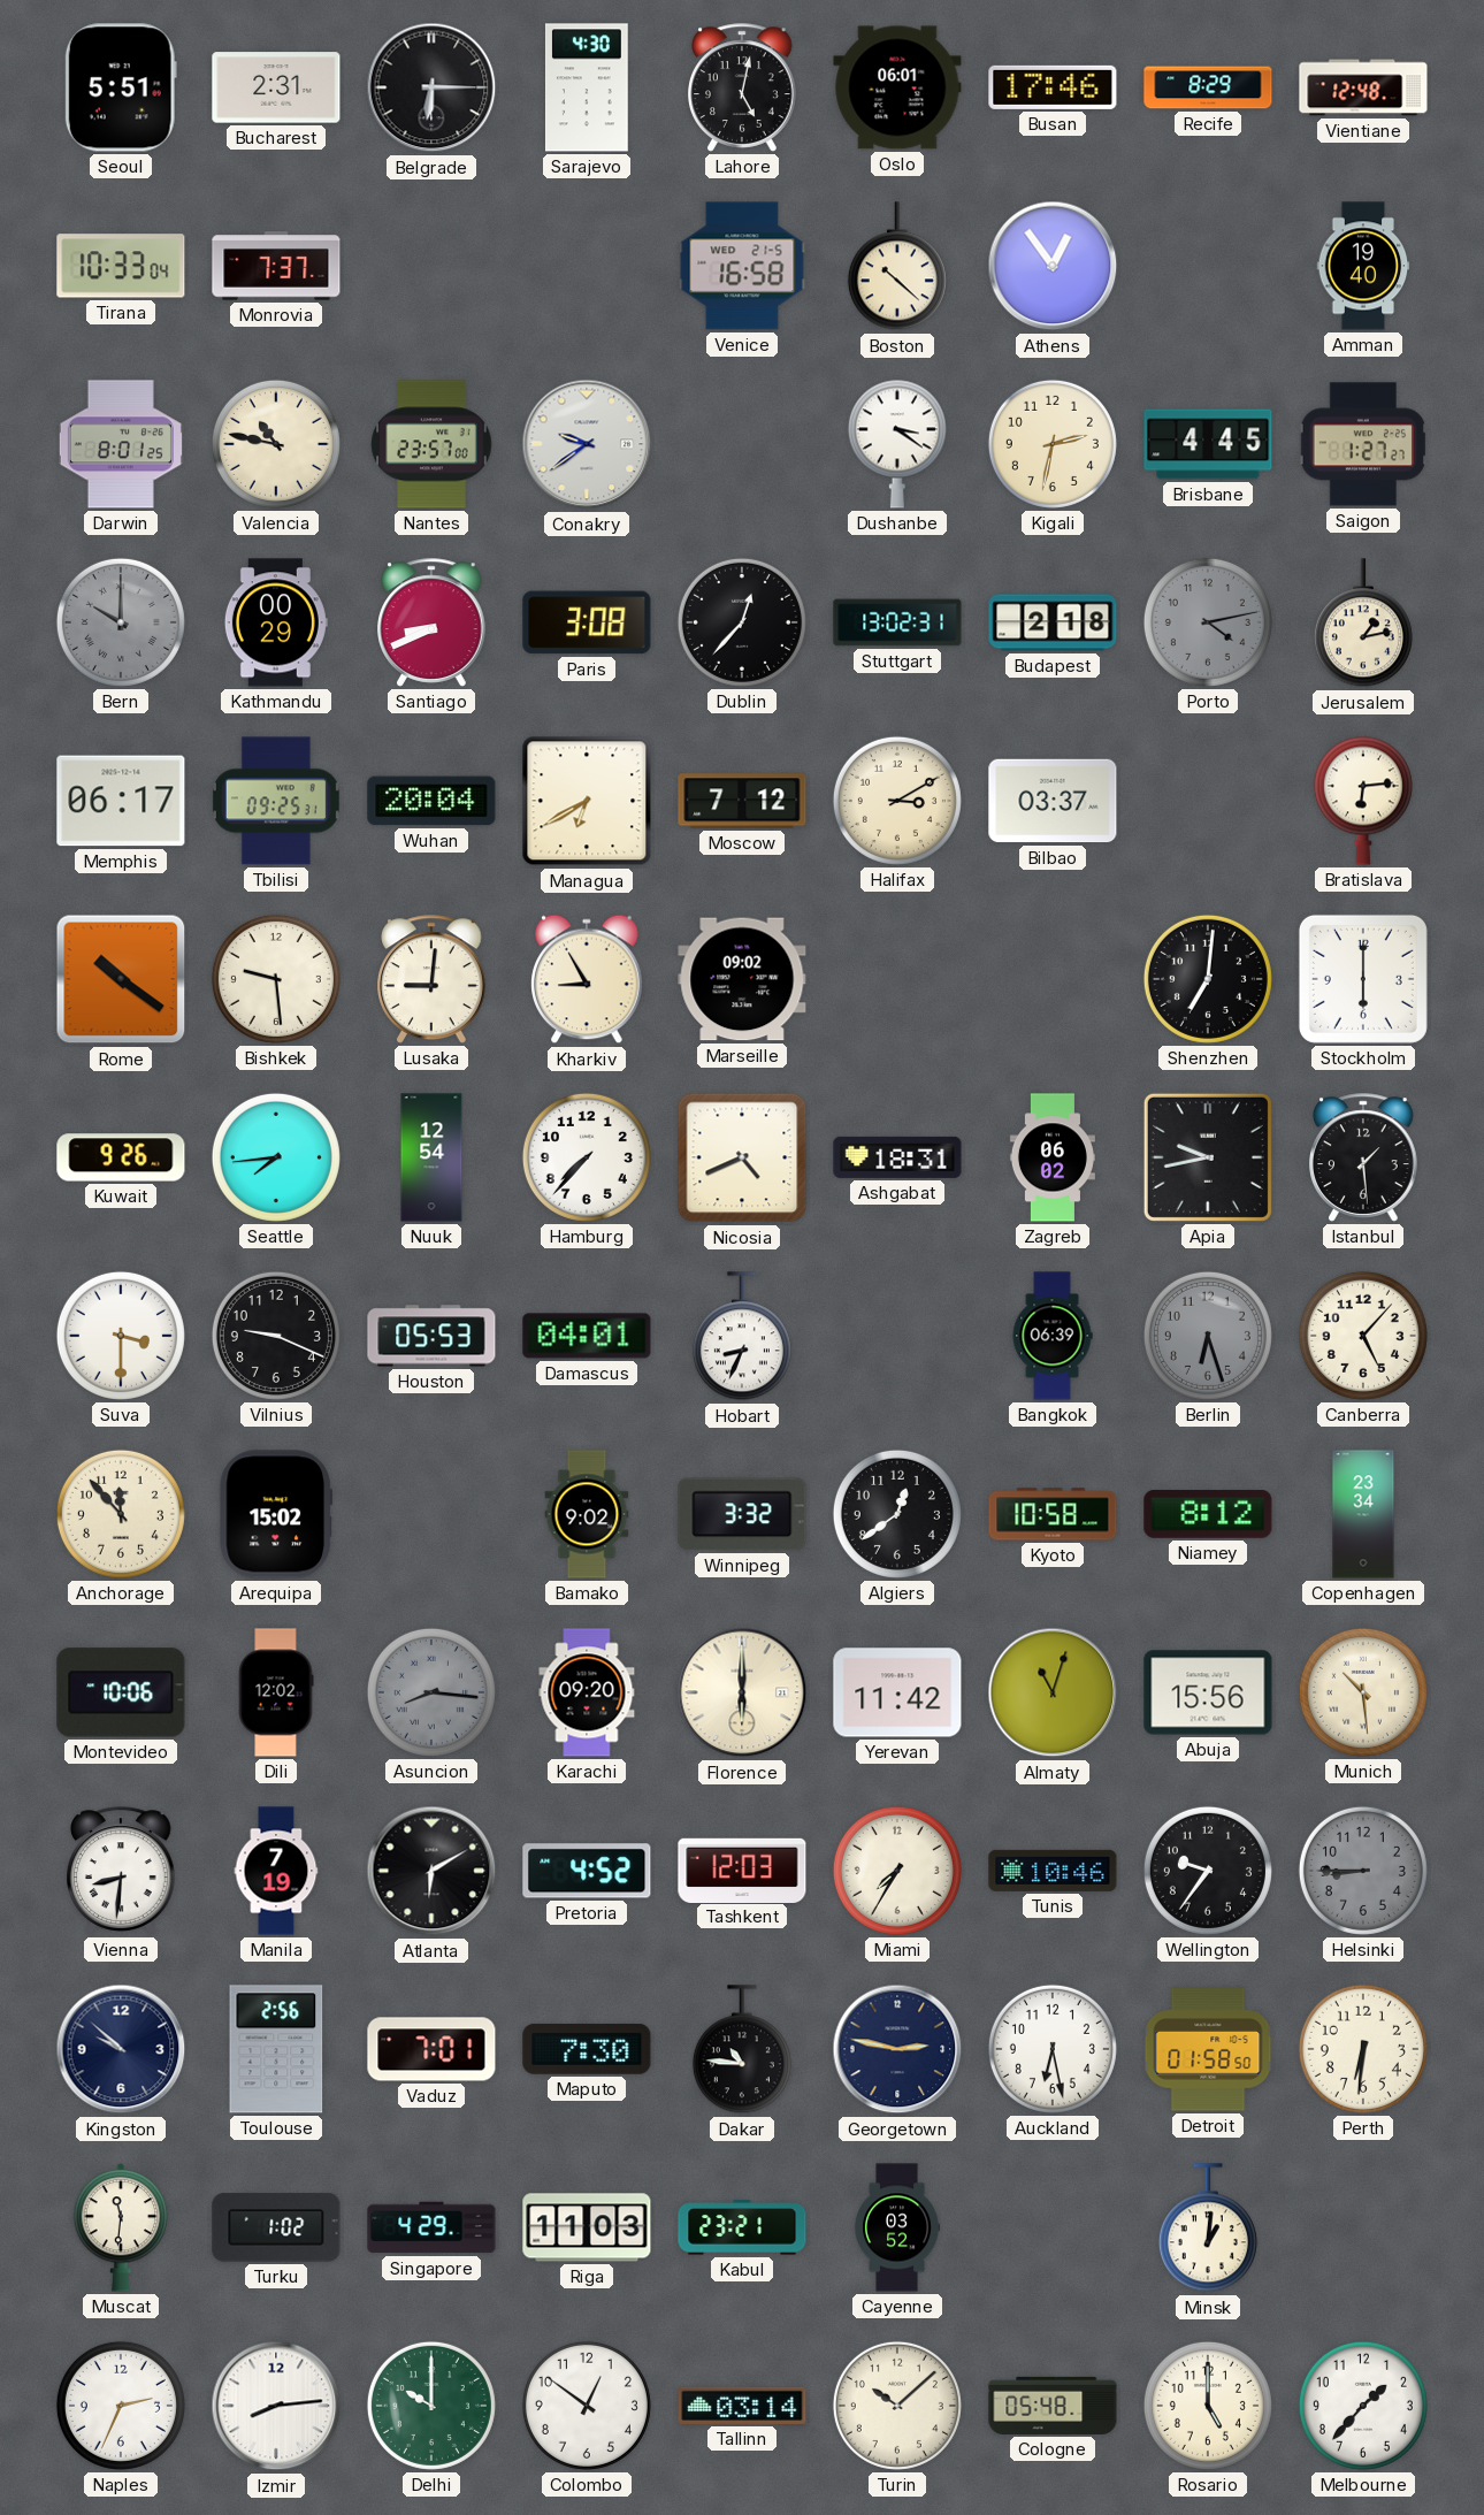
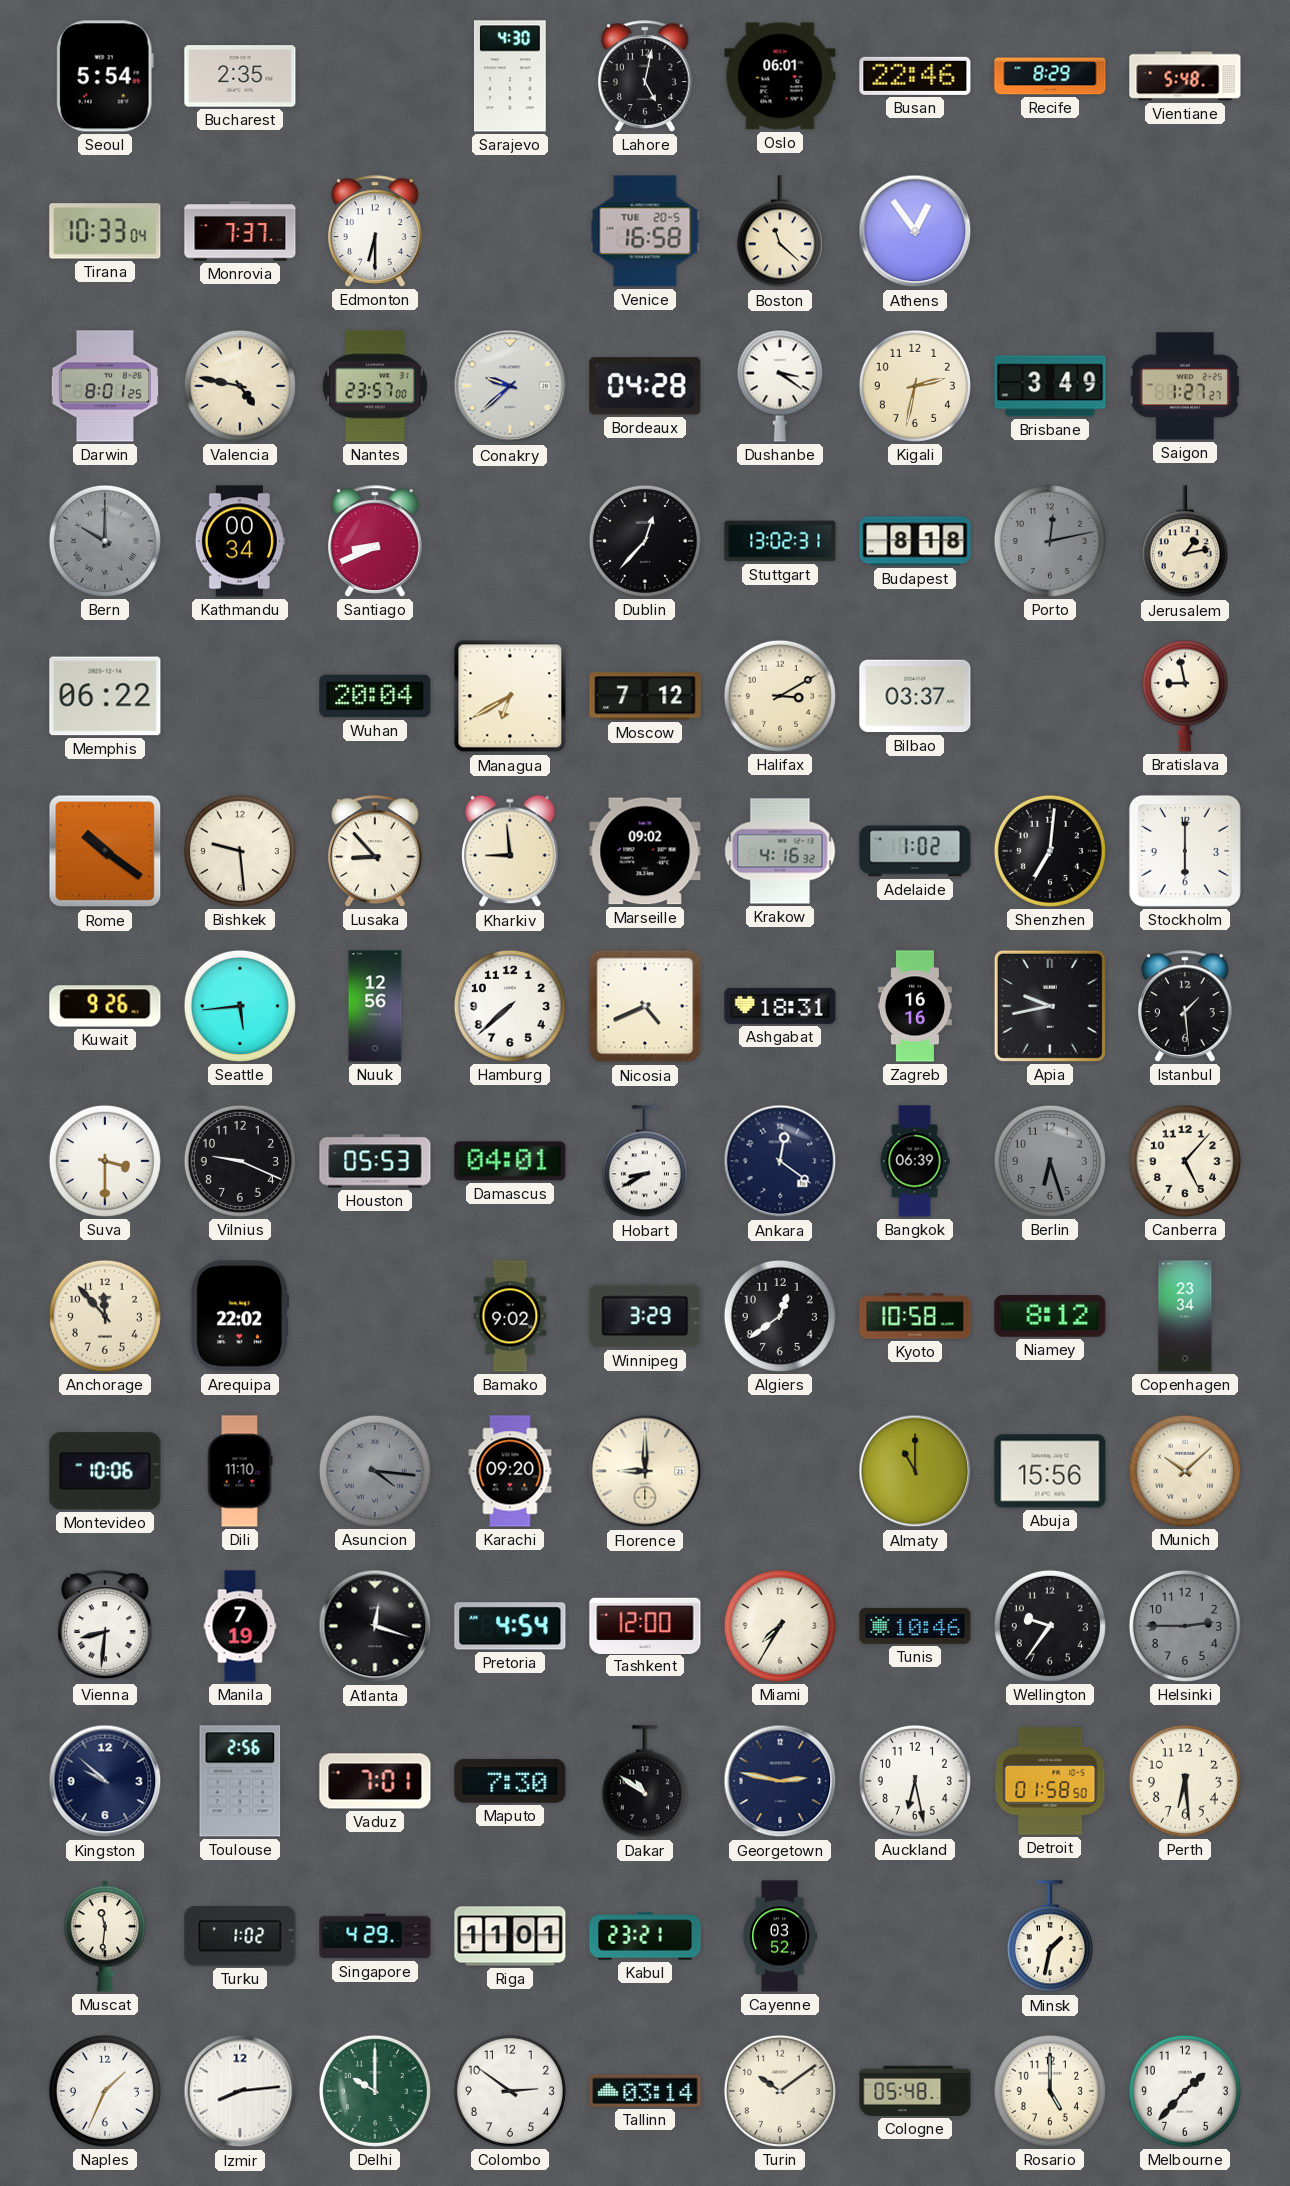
Seoul: 5:51 -> 5:54 (105, 76)
Bucharest: 2:31 -> 2:35 (240, 76)
Belgrade: 6:15 -> none (431, 87)
Busan: 17:46 -> 22:46 (915, 76)
Vientiane: 12:48 -> 5:48 (1185, 76)
Edmonton: none -> 6:30 (375, 231)
Venice date: WED 21-5 -> TUE 20-5 (645, 231)
Boston: 10:22 -> 11:22 (780, 232)
Amman: 19:40 -> none (1363, 266)
Valencia: 10:47 -> 4:47 (240, 386)
Conakry: 9:39 -> 9:38 (510, 386)
Bordeaux: none -> 04:28 (645, 386)
Brisbane: 4:45 -> 3:49 (1050, 386)
Kathmandu: 00:29 -> 00:34 (240, 541)
Paris: 3:08 -> none (587, 622)
Budapest: 2:18 -> 8:18 (915, 541)
Porto: 4:13 -> 12:13 (1050, 541)
Memphis: 06:17 -> 06:22 (105, 696)
Tbilisi: 09:25 -> none (276, 801)
Bratislava: 6:14 -> 8:58 (1185, 696)
Lusaka: 9:01 -> 8:53 (375, 851)
Kharkiv: 8:55 -> 8:59 (510, 851)
Krakow: none -> 4:16 (780, 851)
Adelaide: none -> 1:02 (915, 851)
Seattle: 7:44 -> 5:44 (240, 1006)
Nuuk: 12:54 -> 12:56 (375, 1006)
Hamburg: 7:37 -> 7:38 (510, 1006)
Zagreb: 06:02 -> 16:16 (915, 1006)
Hobart: 8:34 -> 8:40 (645, 1162)
Ankara: none -> 12:21 (780, 1161)
Arequipa: 15:02 -> 22:02 (240, 1316)
Winnipeg: 3:32 -> 3:29 (645, 1316)
Dili: 12:02 -> 11:10 (240, 1471)
Asuncion: 8:16 -> 4:16 (375, 1471)
Florence: 6:00 -> 9:00 (645, 1471)
Yerevan: 11:42 -> none (897, 1692)
Almaty: 11:03 -> 11:00 (915, 1471)
Munich: 10:29 -> 10:08 (1185, 1471)
Atlanta: 6:10 -> 12:18 (375, 1626)
Pretoria: 4:52 -> 4:54 (510, 1626)
Tashkent: 12:03 -> 12:00 (645, 1625)
Helsinki: 8:45 -> 2:45 (1185, 1626)
Dakar: 10:46 -> 10:51 (645, 1782)
Perth: 6:31 -> 6:29 (1185, 1781)
Riga: 11:03 -> 11:01 (510, 1936)
Minsk: 1:01 -> 1:32 (1050, 1937)
Naples: 2:34 -> 1:34 (105, 2091)
Colombo: 12:51 -> 2:51 (510, 2091)
Turin: 10:08 -> 10:09 (780, 2091)
